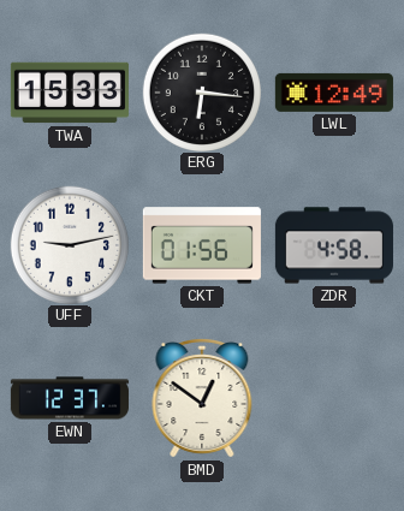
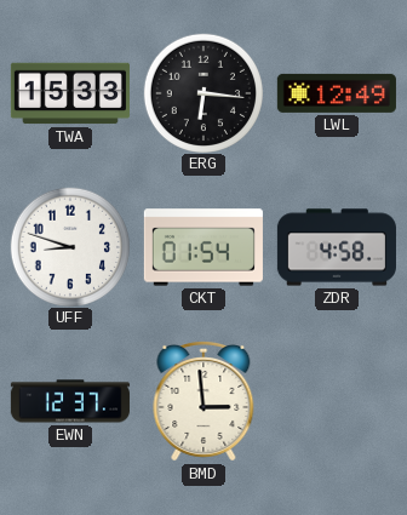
UFF: 9:13 -> 8:48 (69, 246)
CKT: 01:56 -> 01:54 (203, 247)
BMD: 12:51 -> 2:59 (203, 401)
